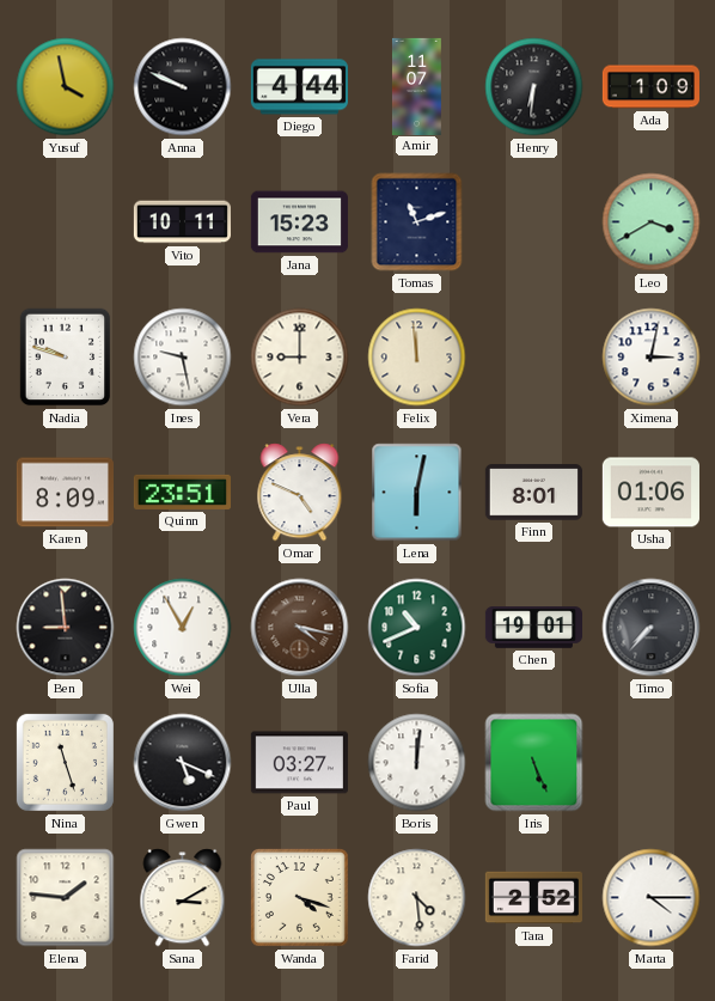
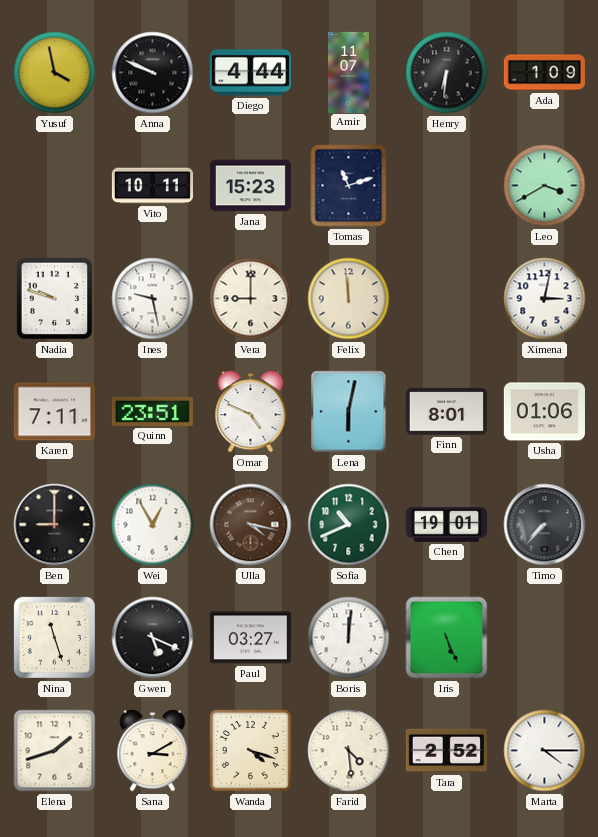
Karen: 8:09 -> 7:11 (54, 412)
Ben: 8:59 -> 9:00 (55, 525)
Elena: 1:46 -> 1:42 (55, 751)
